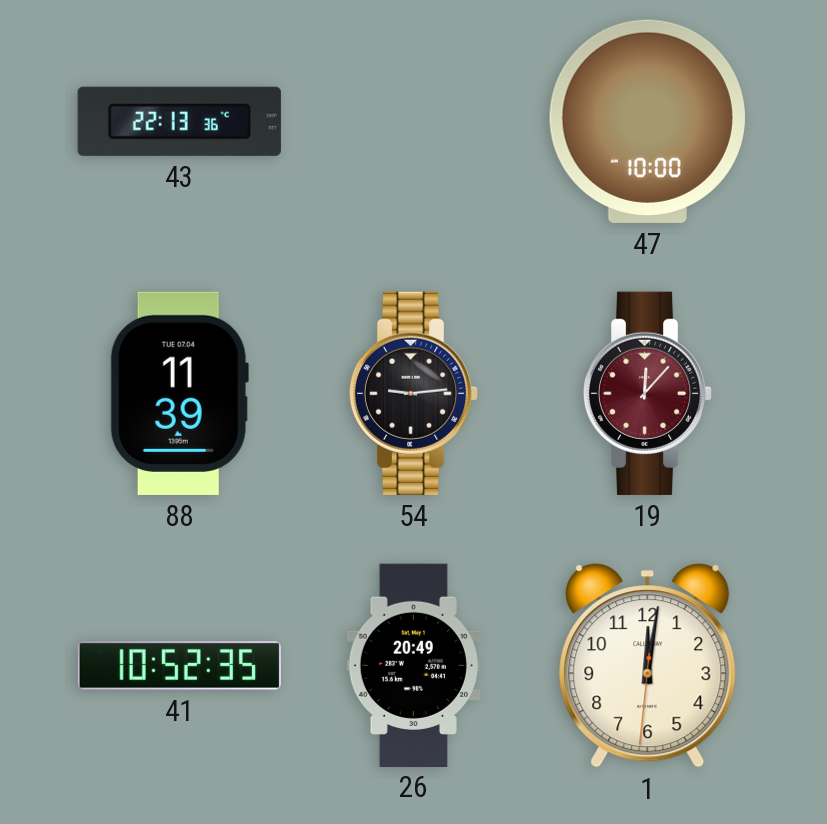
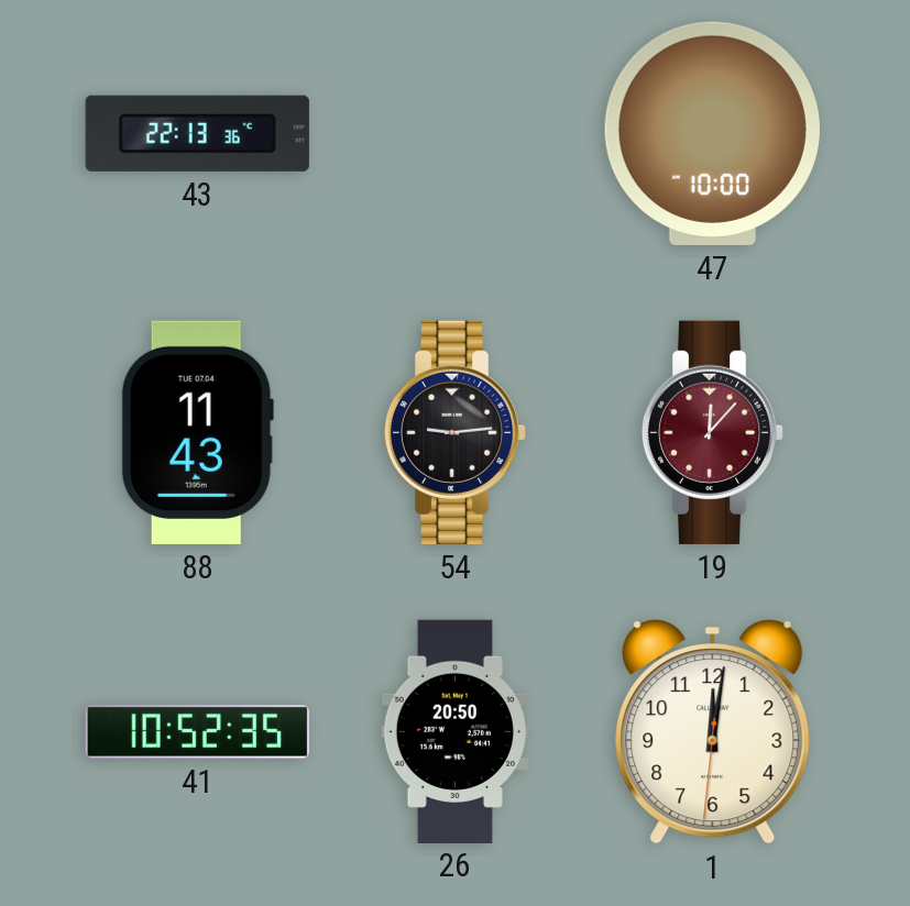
88: 11:39 -> 11:43 (197, 432)
26: 20:49 -> 20:50 (454, 731)
